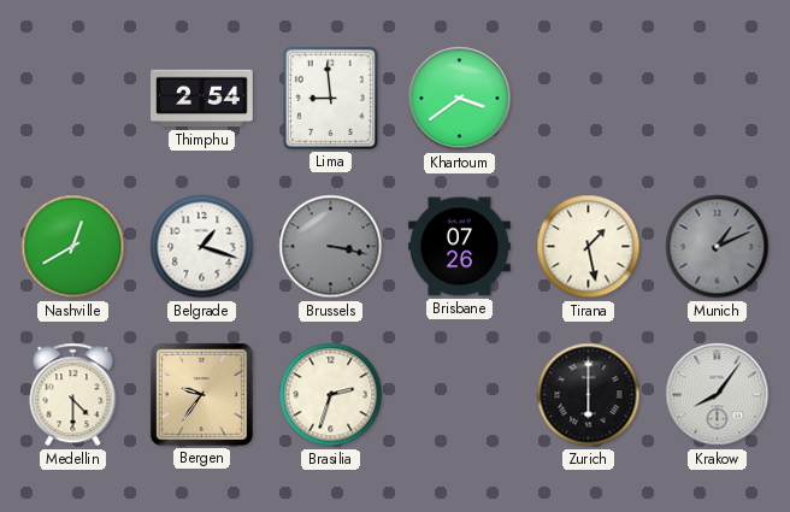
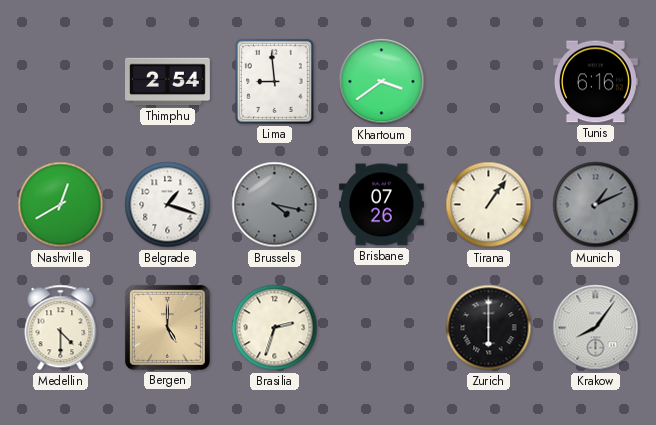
Tunis: none -> 6:16 (596, 82)
Brussels: 3:17 -> 4:17 (275, 205)
Tirana: 1:28 -> 1:06 (489, 205)
Bergen: 9:36 -> 5:00 (167, 327)
